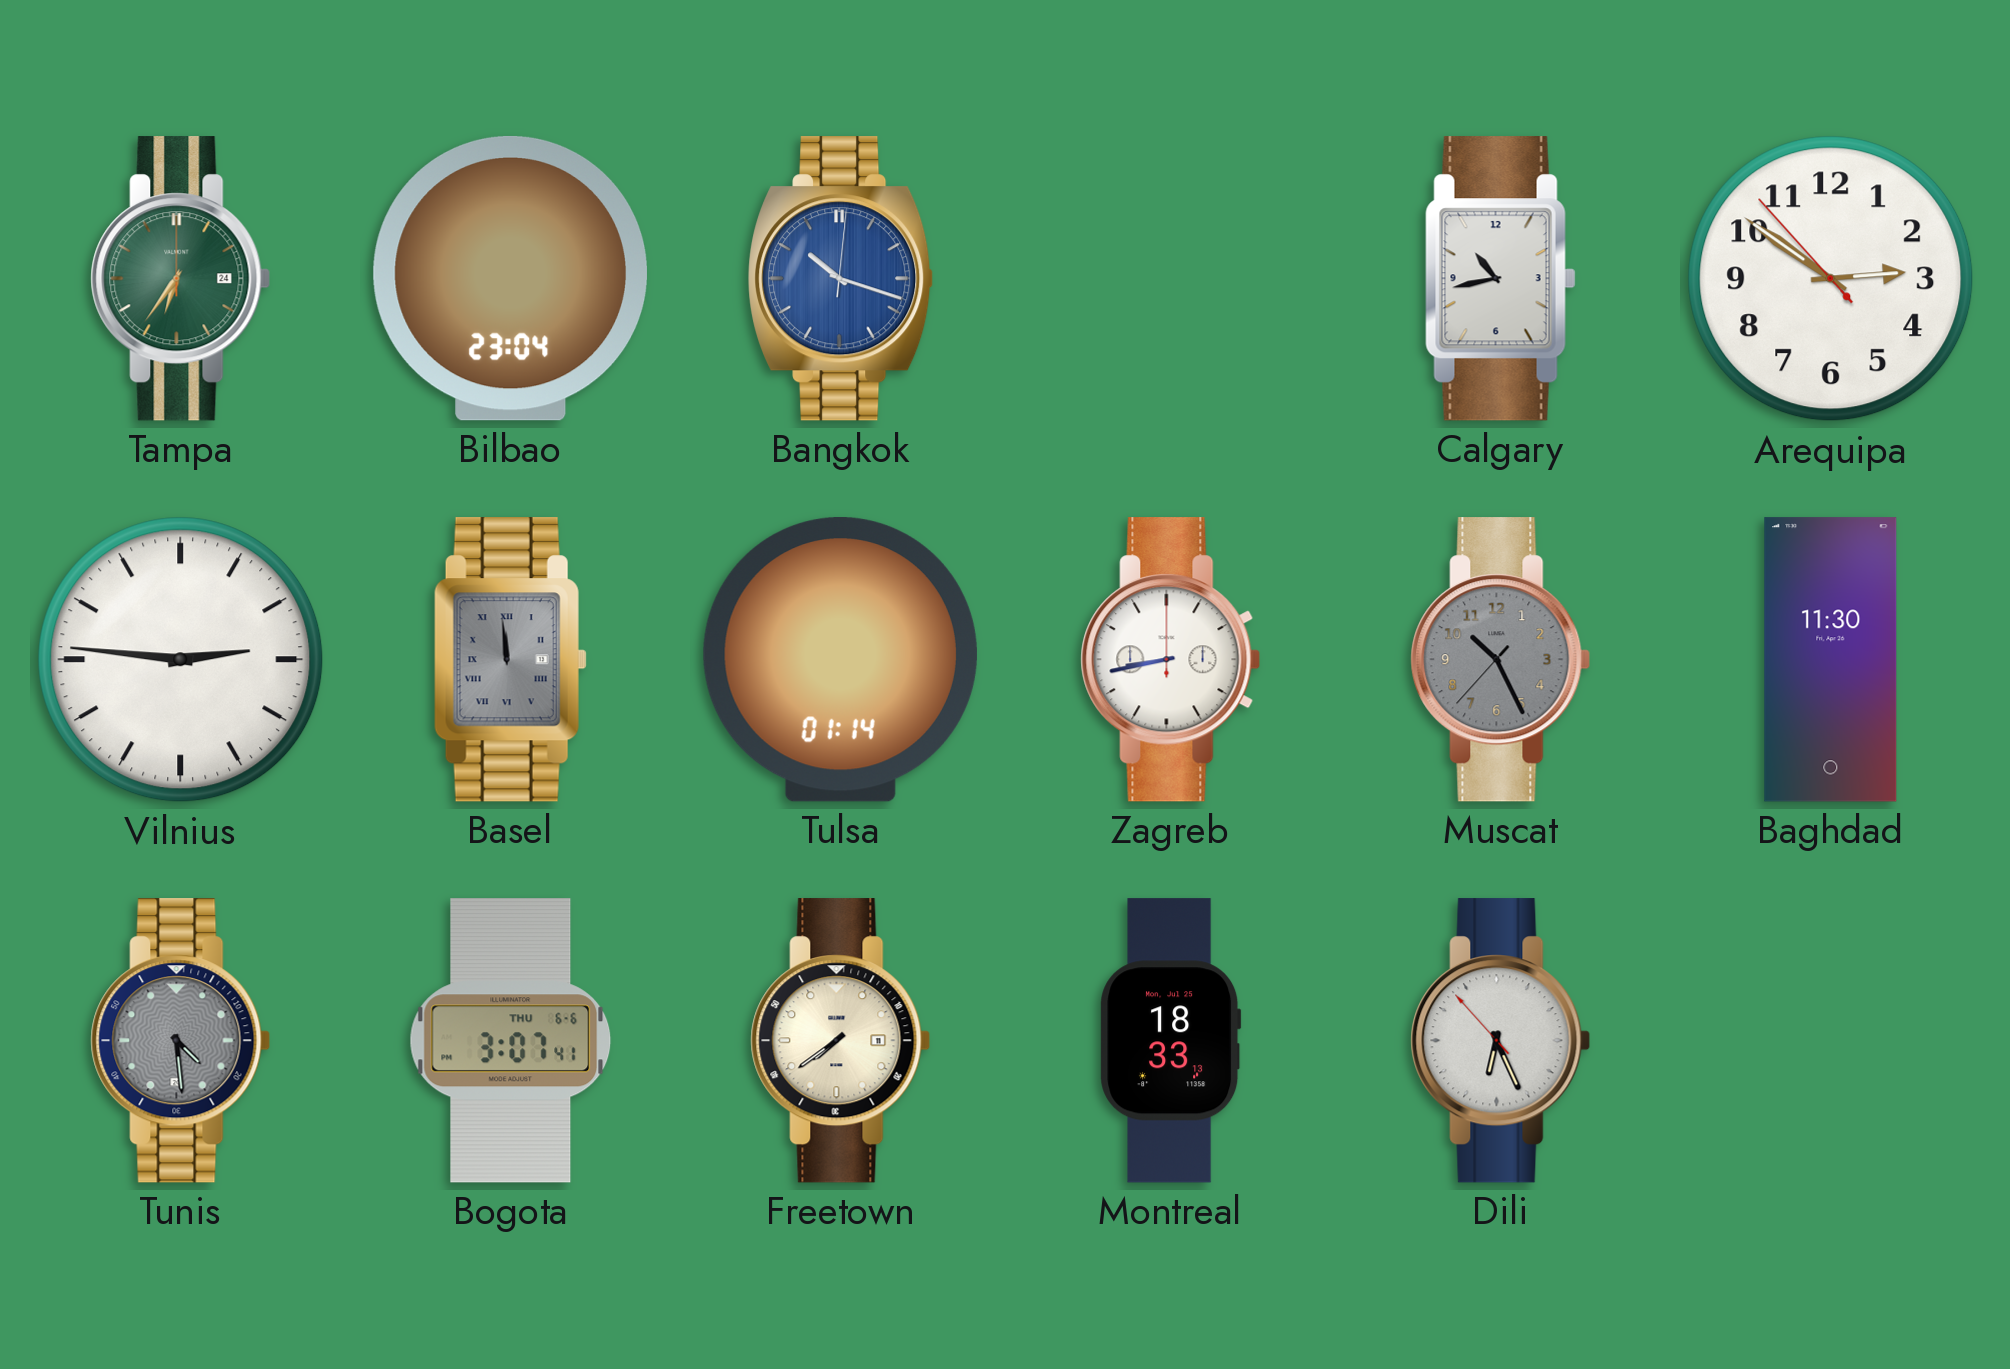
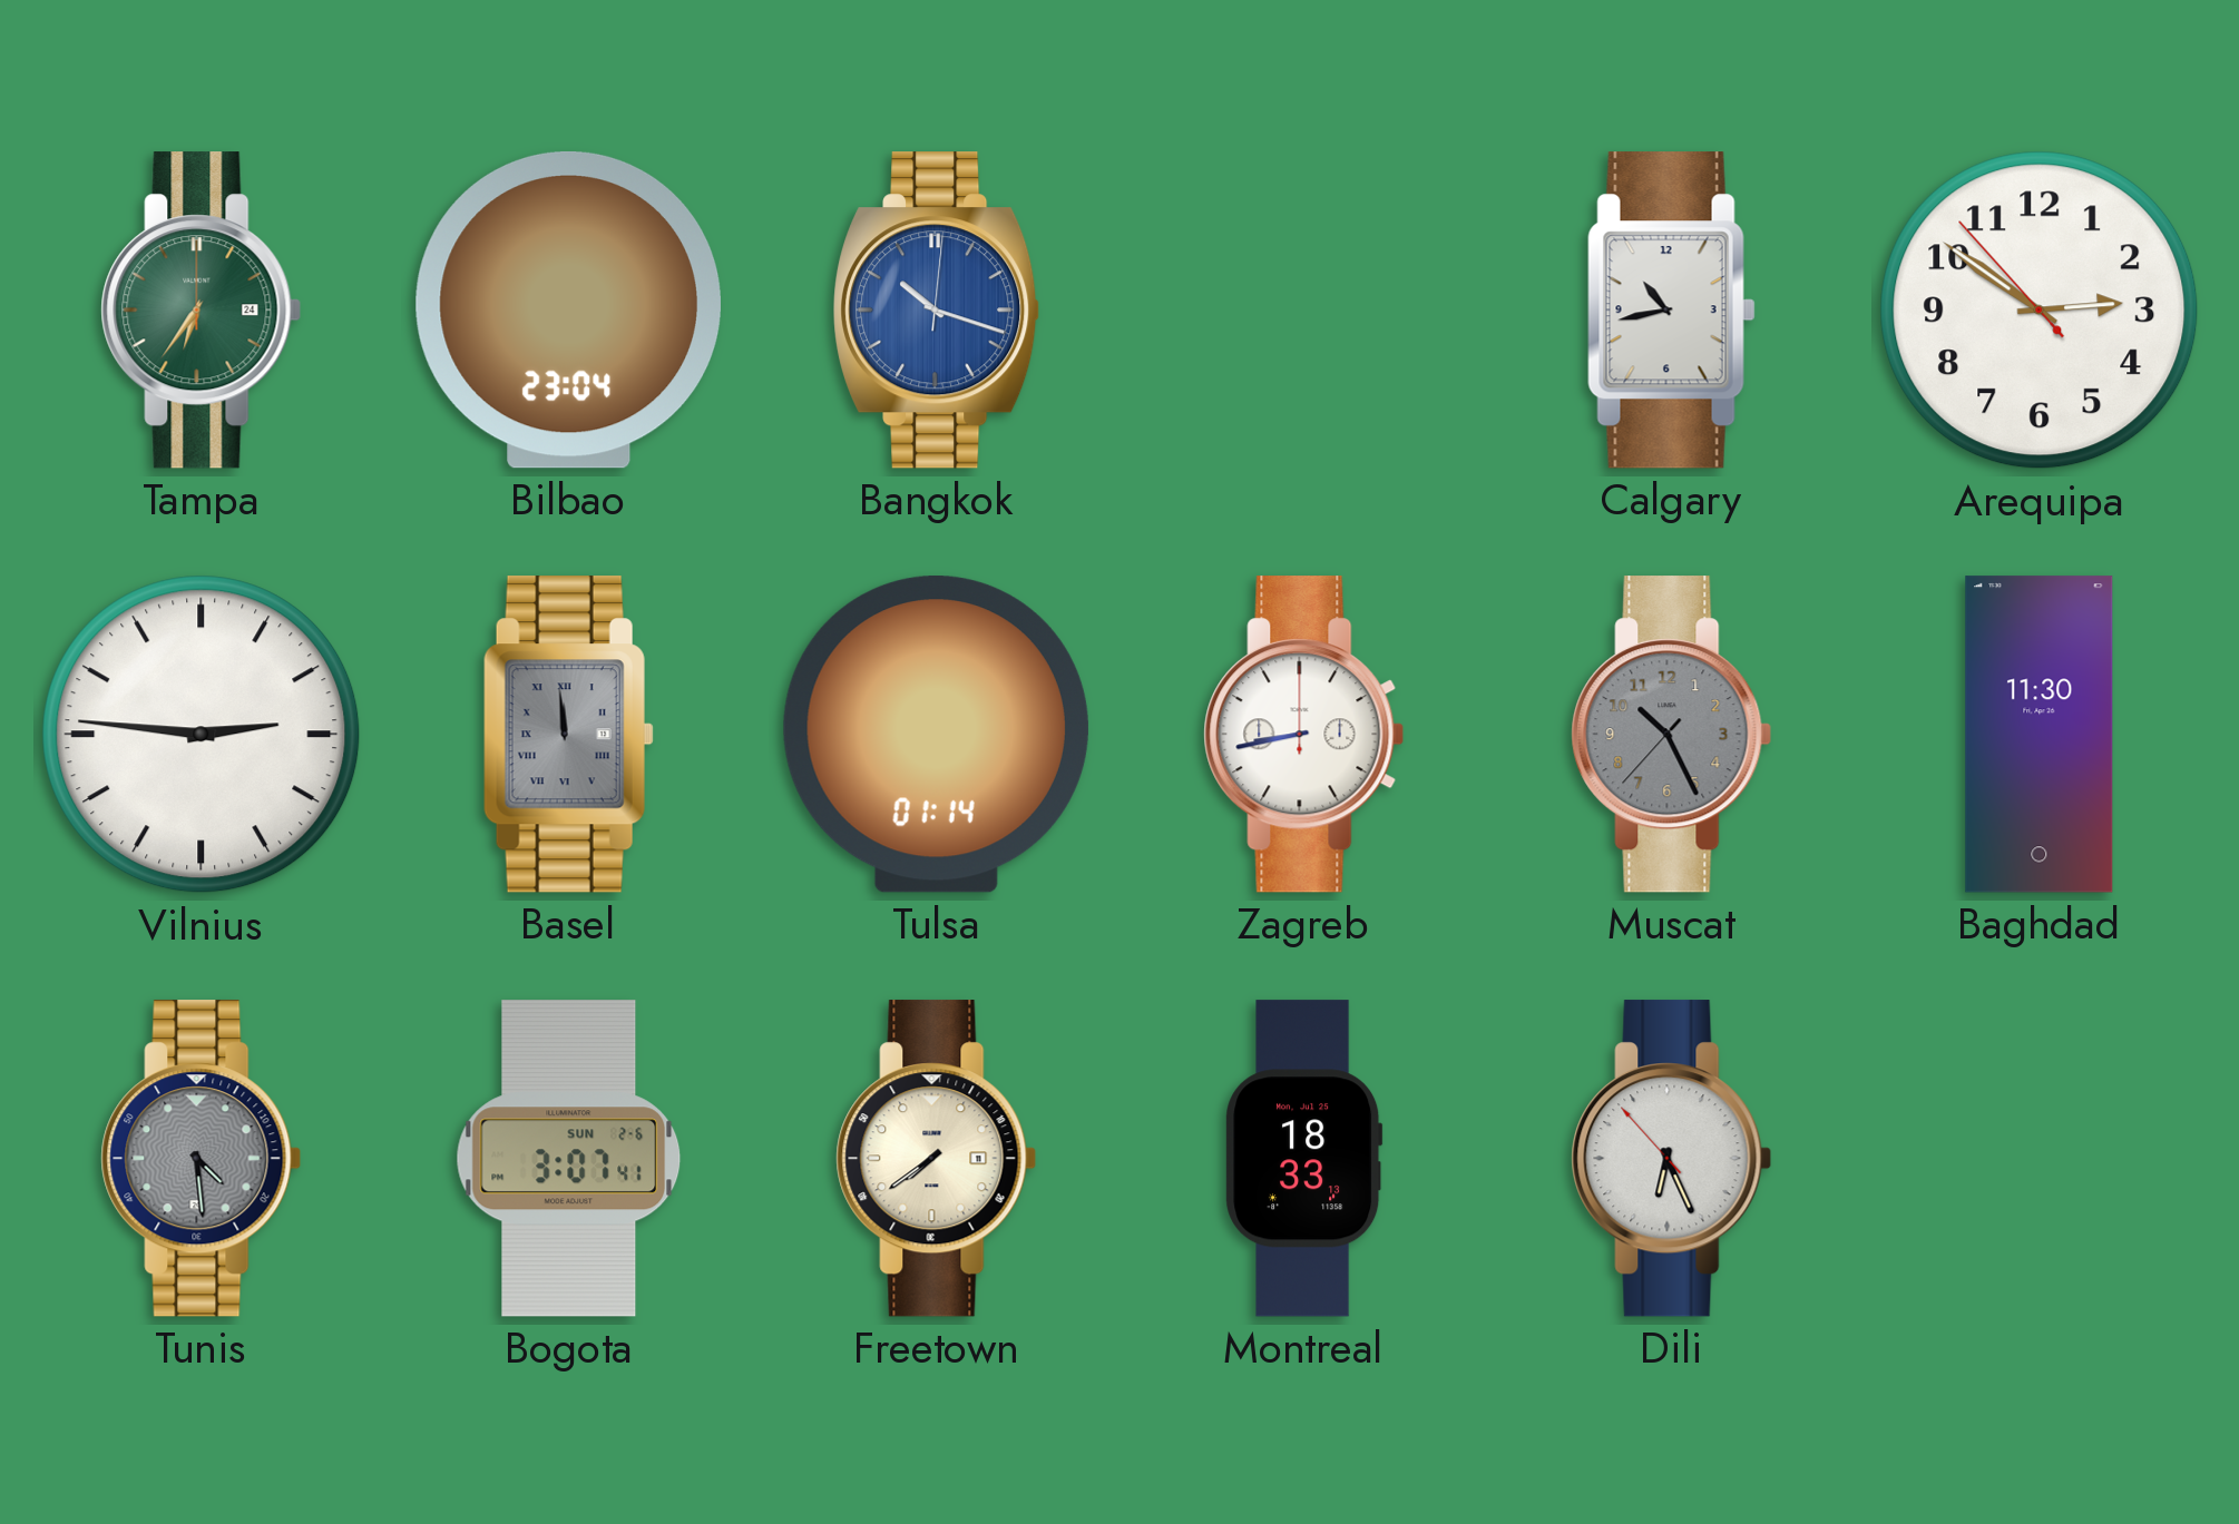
Bogota date: THU 6-6 -> SUN 2-6 (569, 1159)
